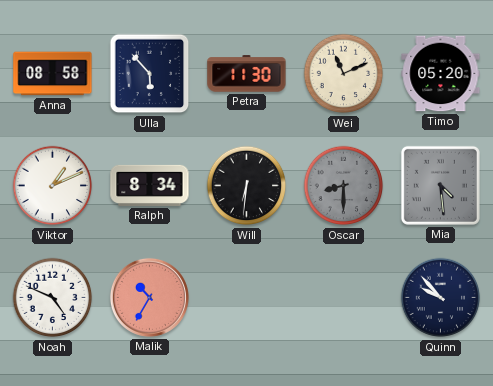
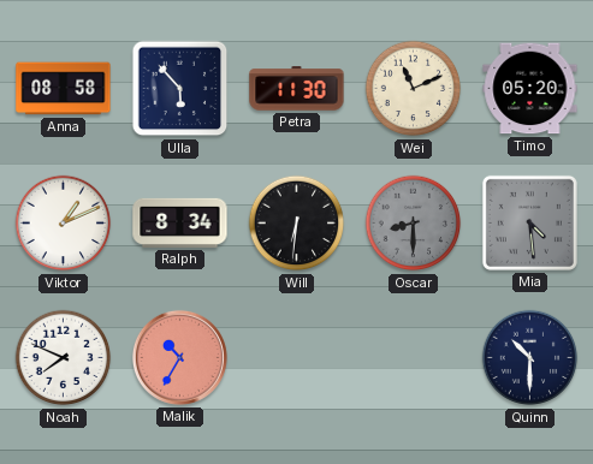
Noah: 4:49 -> 7:49 (64, 358)
Quinn: 9:53 -> 10:30 (530, 358)
